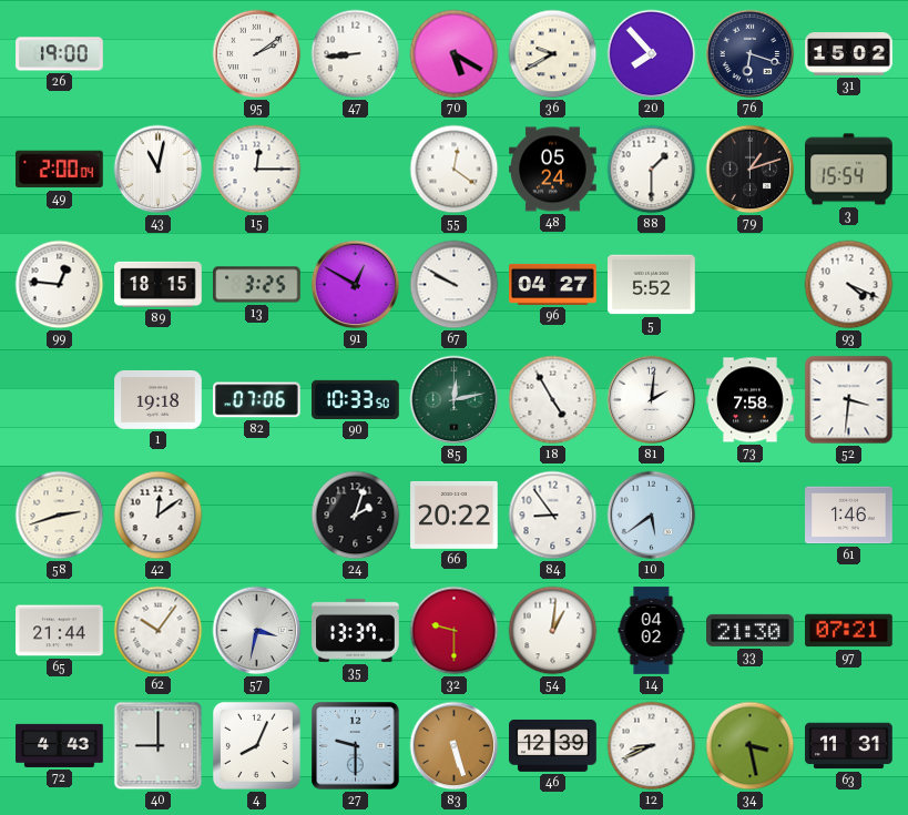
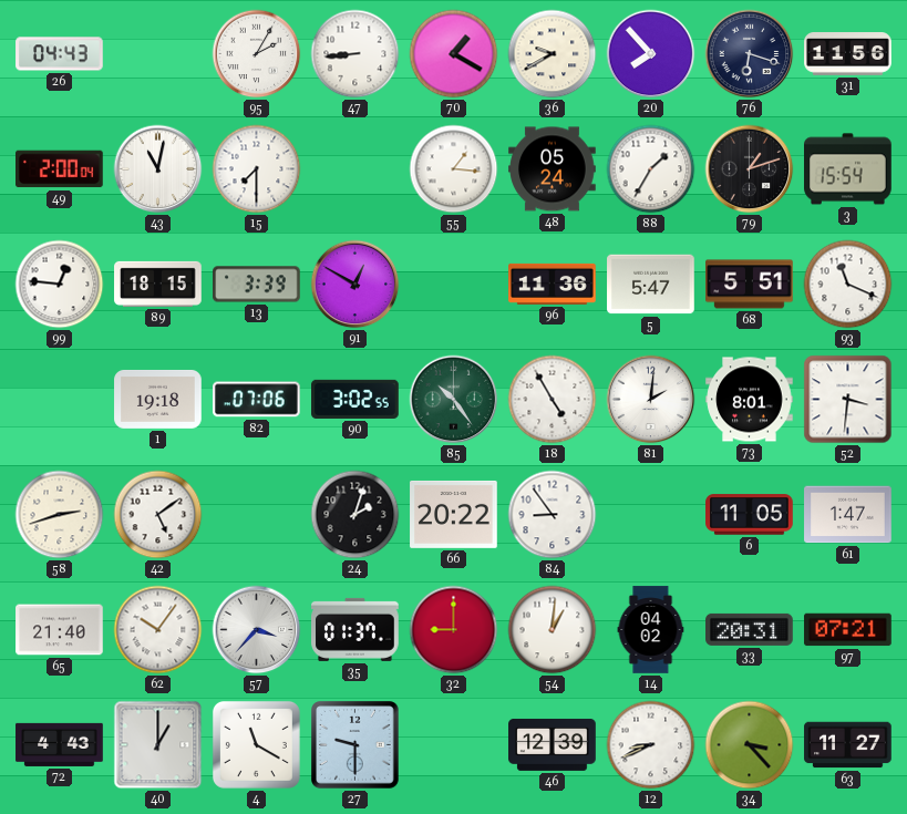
26: 19:00 -> 04:43 (60, 54)
95: 2:09 -> 2:05 (257, 54)
70: 5:20 -> 1:20 (454, 54)
31: 15:02 -> 11:56 (848, 54)
15: 12:15 -> 7:30 (257, 169)
55: 12:21 -> 1:16 (454, 169)
88: 1:30 -> 1:35 (651, 169)
13: 3:25 -> 3:39 (257, 285)
67: 9:50 -> none (455, 285)
96: 04:27 -> 11:36 (553, 284)
5: 5:52 -> 5:47 (651, 285)
68: none -> 5:51 (750, 285)
93: 4:19 -> 11:19 (848, 285)
90: 10:33 -> 3:02 (355, 399)
85: 12:13 -> 10:24 (454, 400)
73: 7:58 -> 8:01 (750, 400)
42: 12:09 -> 5:09 (158, 515)
10: 5:39 -> none (652, 516)
6: none -> 11:05 (750, 515)
61: 1:46 -> 1:47 (848, 515)
65: 21:44 -> 21:40 (60, 630)
57: 3:32 -> 3:37 (257, 630)
35: 13:37 -> 01:37 (355, 629)
32: 9:30 -> 9:00 (454, 630)
33: 21:30 -> 20:31 (750, 629)
40: 9:00 -> 1:00 (158, 745)
4: 8:04 -> 11:20 (256, 744)
83: 5:27 -> none (455, 746)
34: 3:28 -> 3:23 (750, 745)
63: 11:31 -> 11:27 (848, 745)
